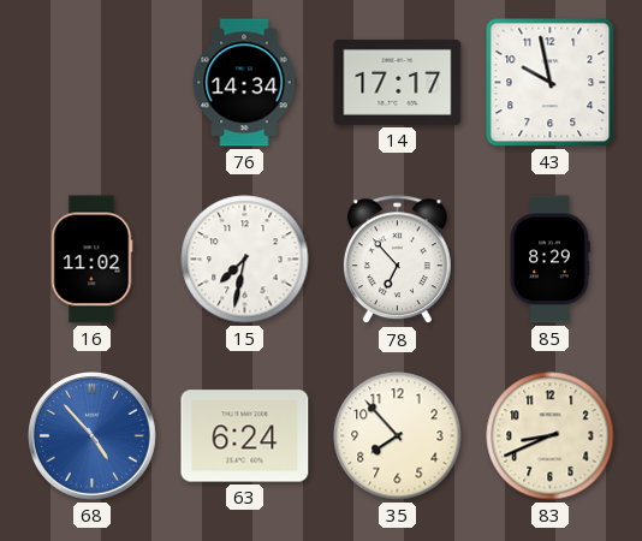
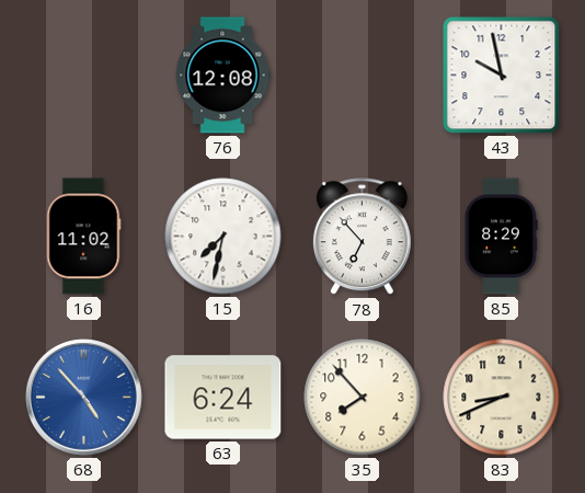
76: 14:34 -> 12:08 (222, 76)
14: 17:17 -> none (398, 82)
